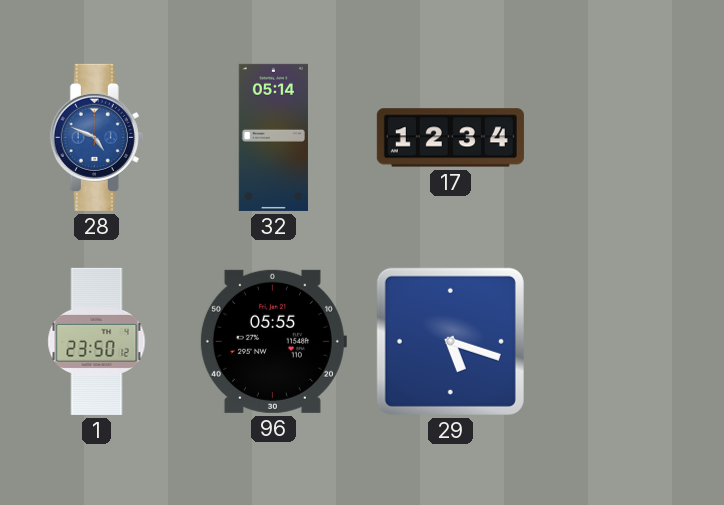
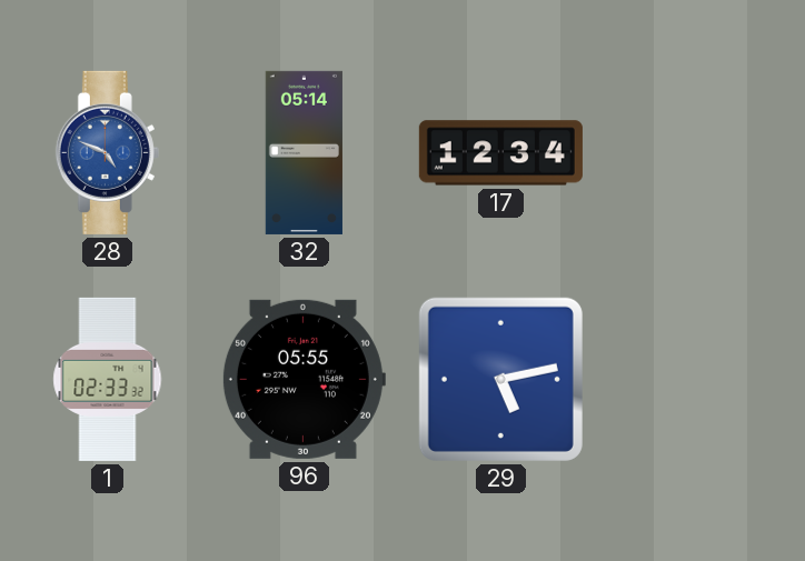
1: 23:50 -> 02:33 (108, 379)
29: 5:18 -> 5:13 (500, 379)
